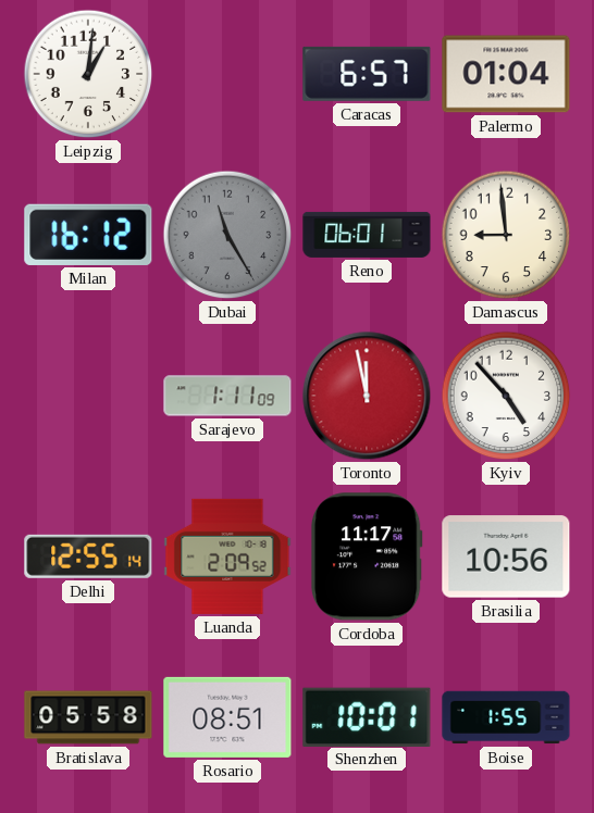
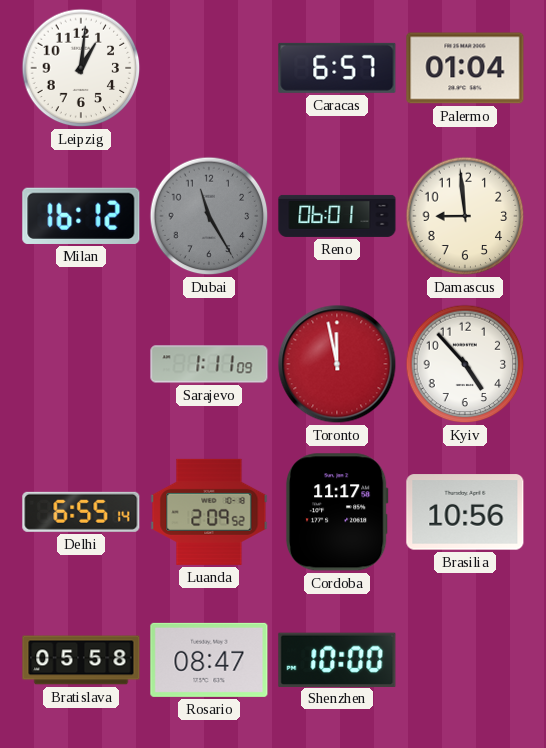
Delhi: 12:55 -> 6:55 (81, 512)
Rosario: 08:51 -> 08:47 (209, 660)
Shenzhen: 10:01 -> 10:00 (337, 659)
Boise: 1:55 -> none (506, 717)
